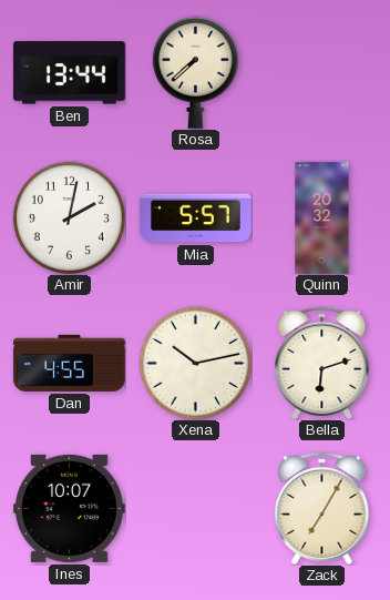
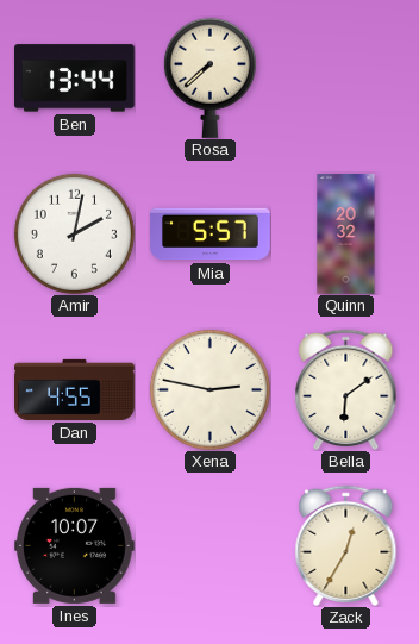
Xena: 10:13 -> 2:47 (209, 389)
Bella: 6:12 -> 6:09 (346, 389)
Zack: 7:05 -> 12:35 (346, 545)
